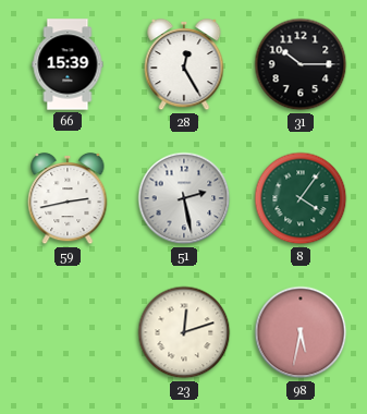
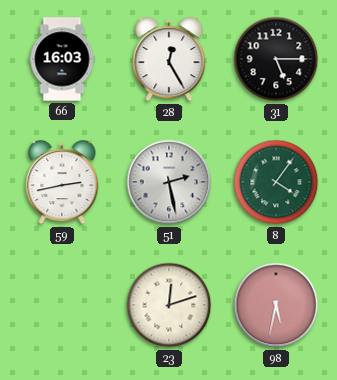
66: 15:39 -> 16:03 (62, 59)
31: 10:15 -> 5:15 (276, 59)
